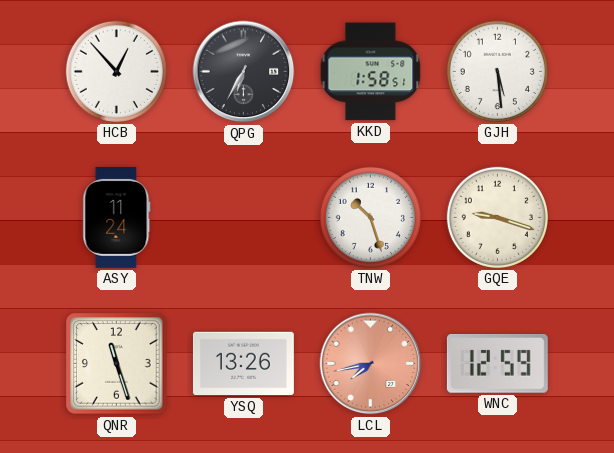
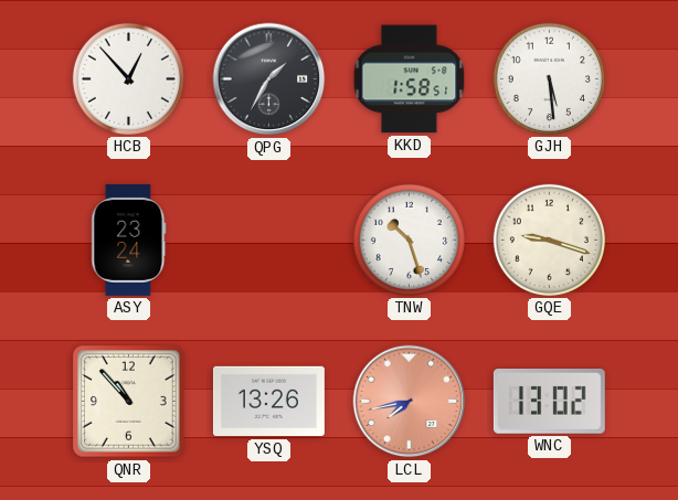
QPG: 6:35 -> 1:35 (269, 79)
ASY: 11:24 -> 23:24 (129, 240)
QNR: 11:27 -> 10:53 (129, 402)
WNC: 12:59 -> 13:02 (549, 401)
